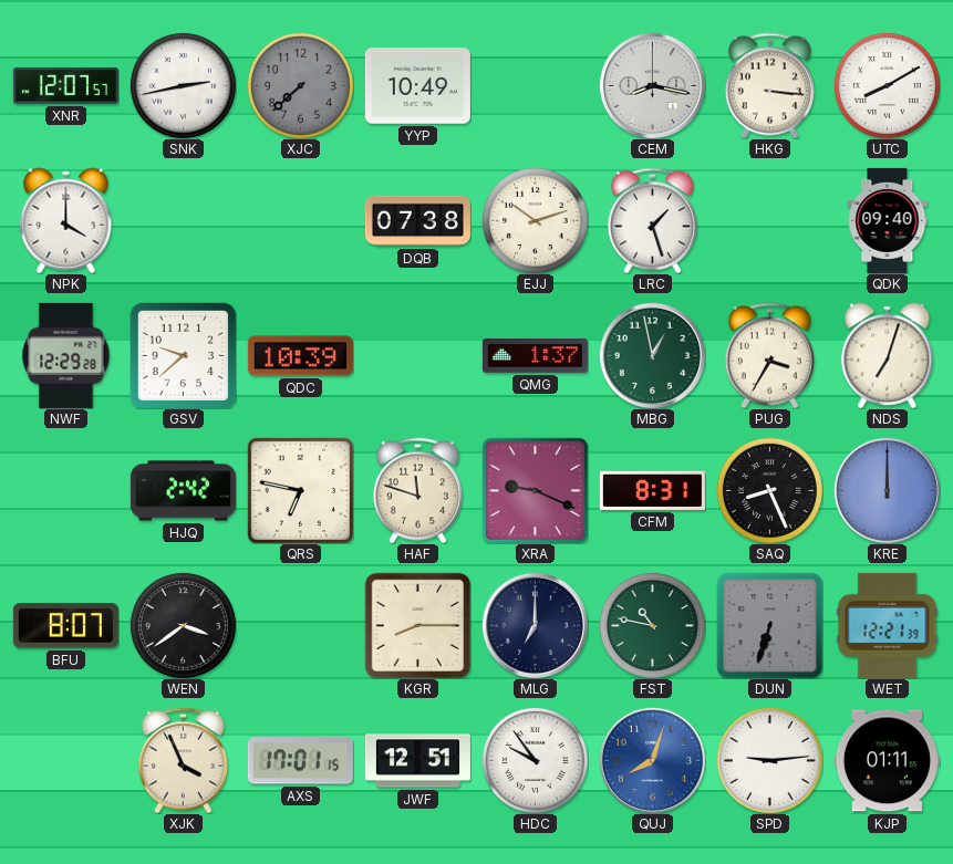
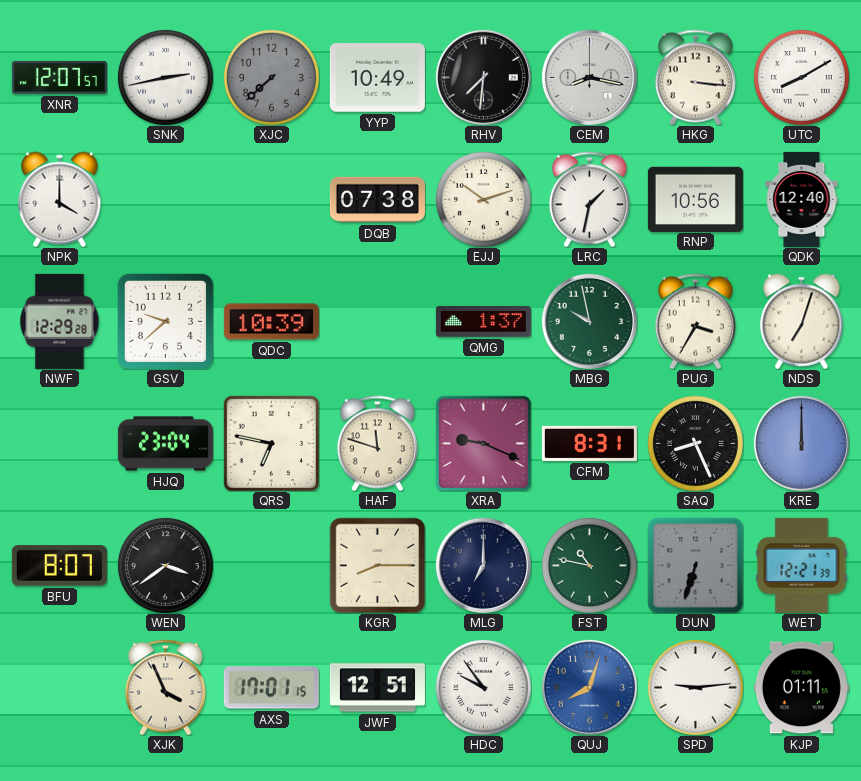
RHV: none -> 7:31 (483, 77)
LRC: 1:27 -> 1:32 (589, 199)
RNP: none -> 10:56 (695, 199)
QDK: 09:40 -> 12:40 (802, 199)
MBG: 12:58 -> 9:58 (589, 321)
HJQ: 2:42 -> 23:04 (165, 444)
